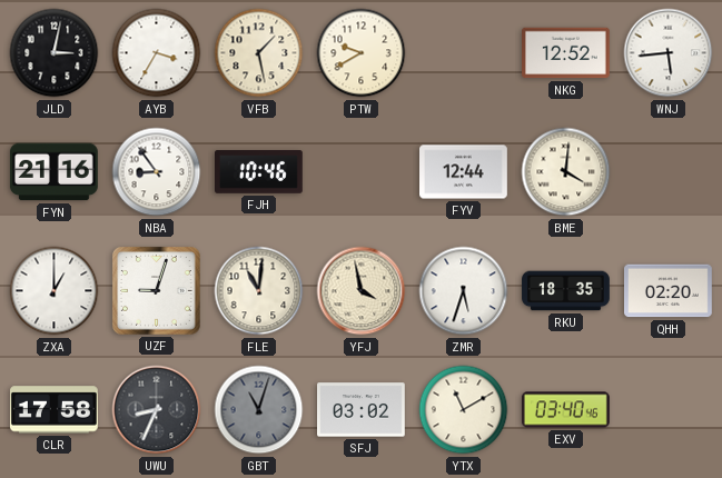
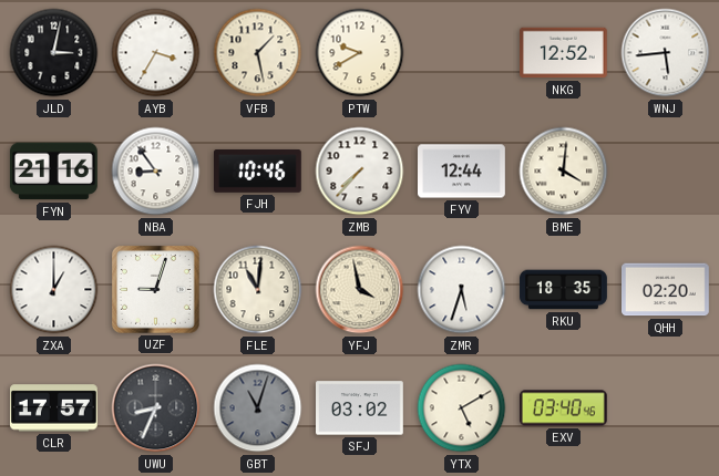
ZMB: none -> 7:37 (360, 172)
CLR: 17:58 -> 17:57 (54, 408)
YTX: 11:10 -> 5:10 (462, 408)
